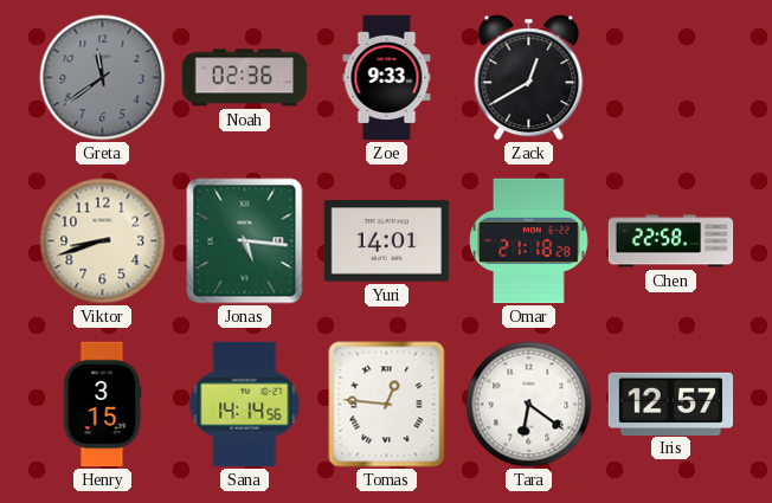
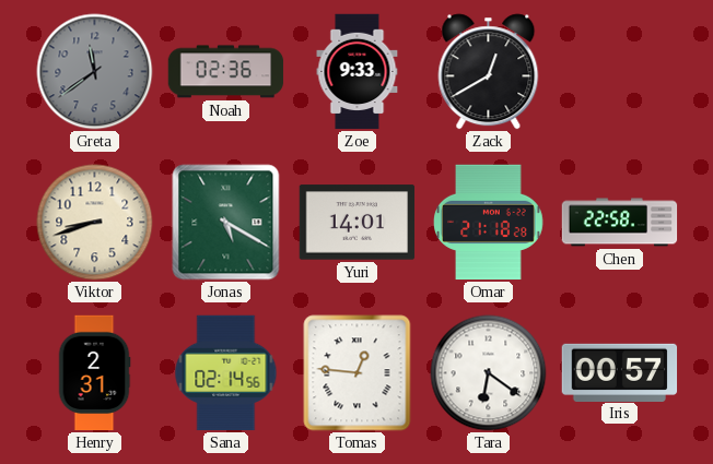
Jonas: 5:16 -> 5:20 (226, 223)
Henry: 3:15 -> 2:31 (94, 373)
Sana: 14:14 -> 02:14 (226, 373)
Iris: 12:57 -> 00:57 (620, 372)
